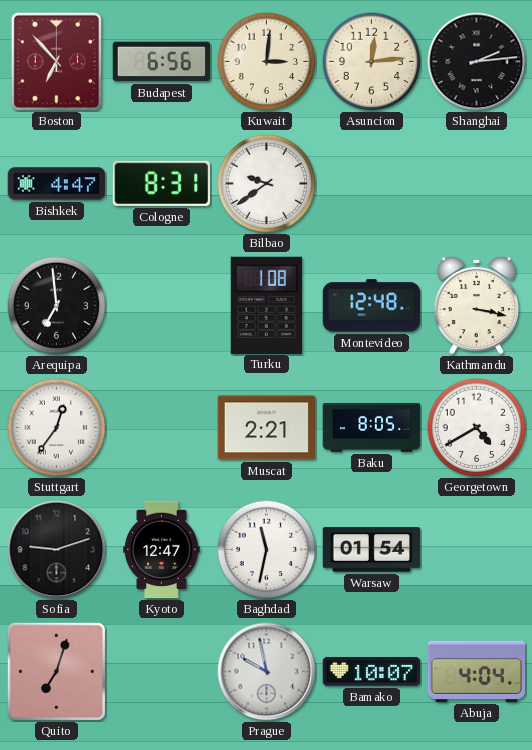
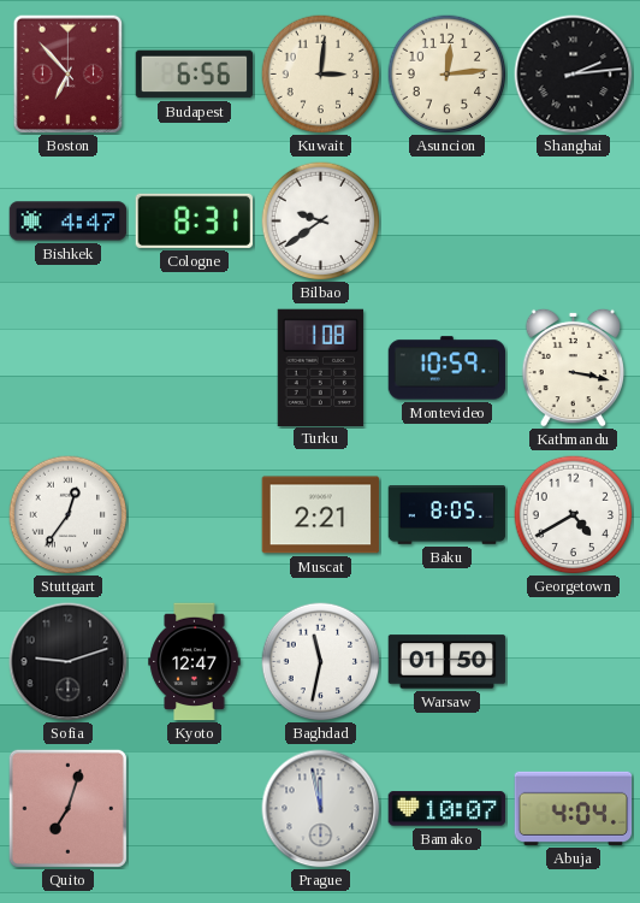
Arequipa: 6:59 -> none (57, 306)
Montevideo: 12:48 -> 10:59 (448, 368)
Warsaw: 01:54 -> 01:50 (448, 662)
Prague: 9:58 -> 11:58 (321, 809)
